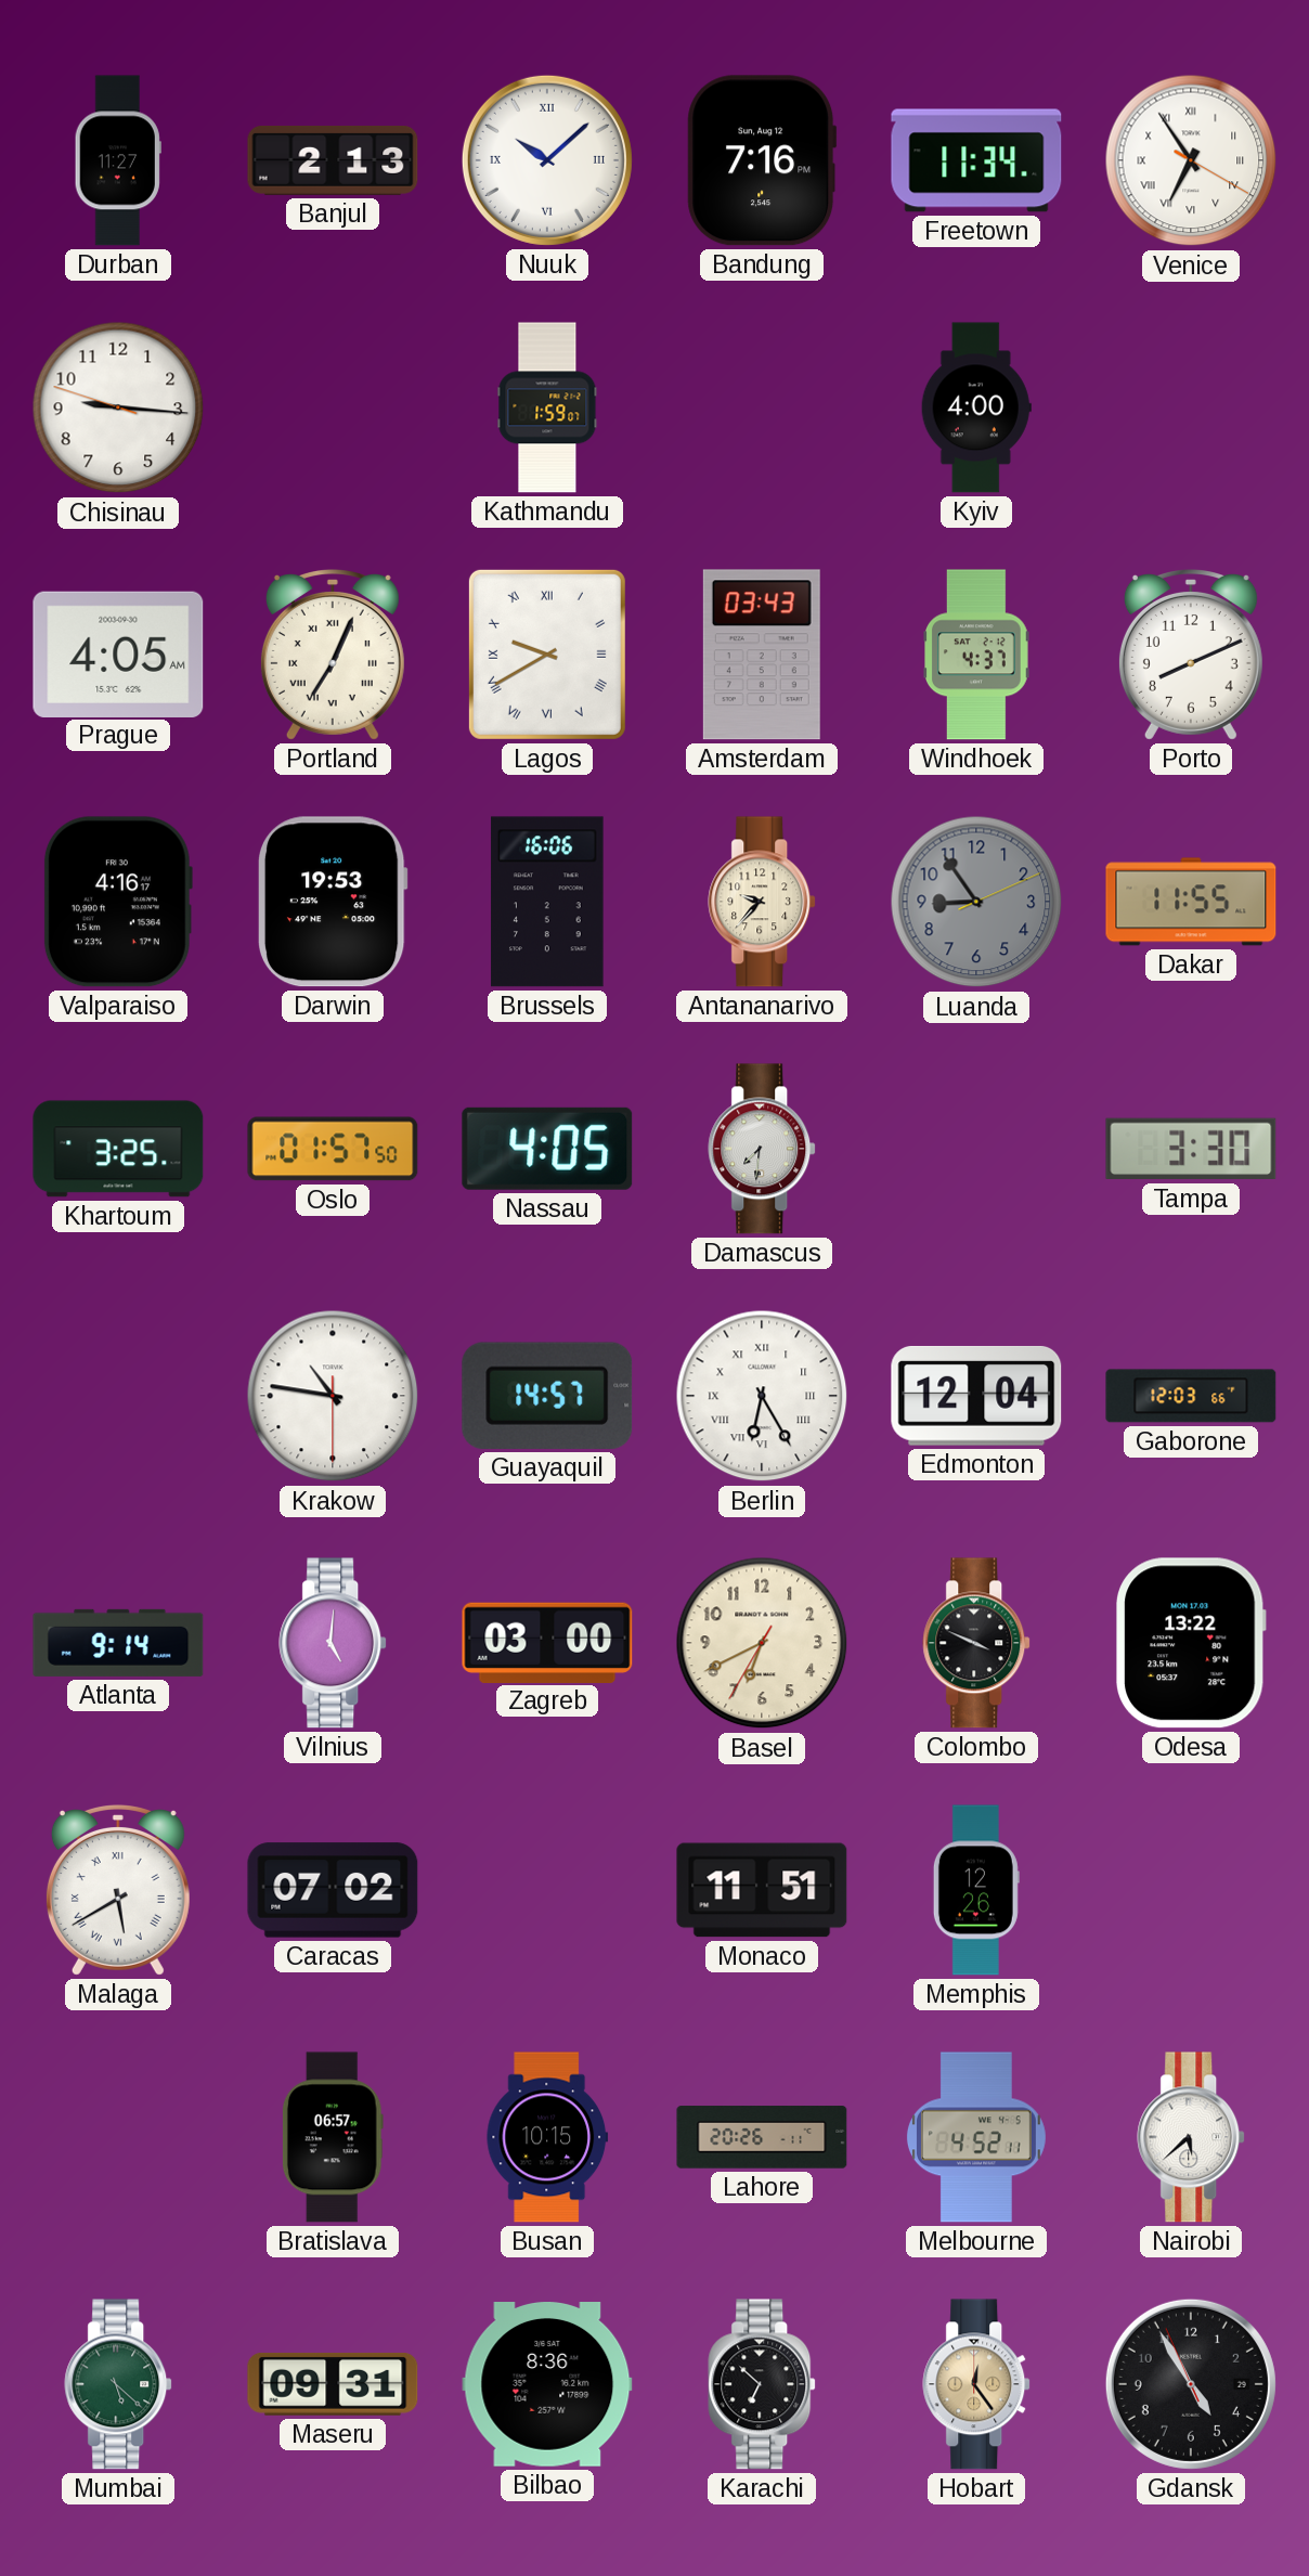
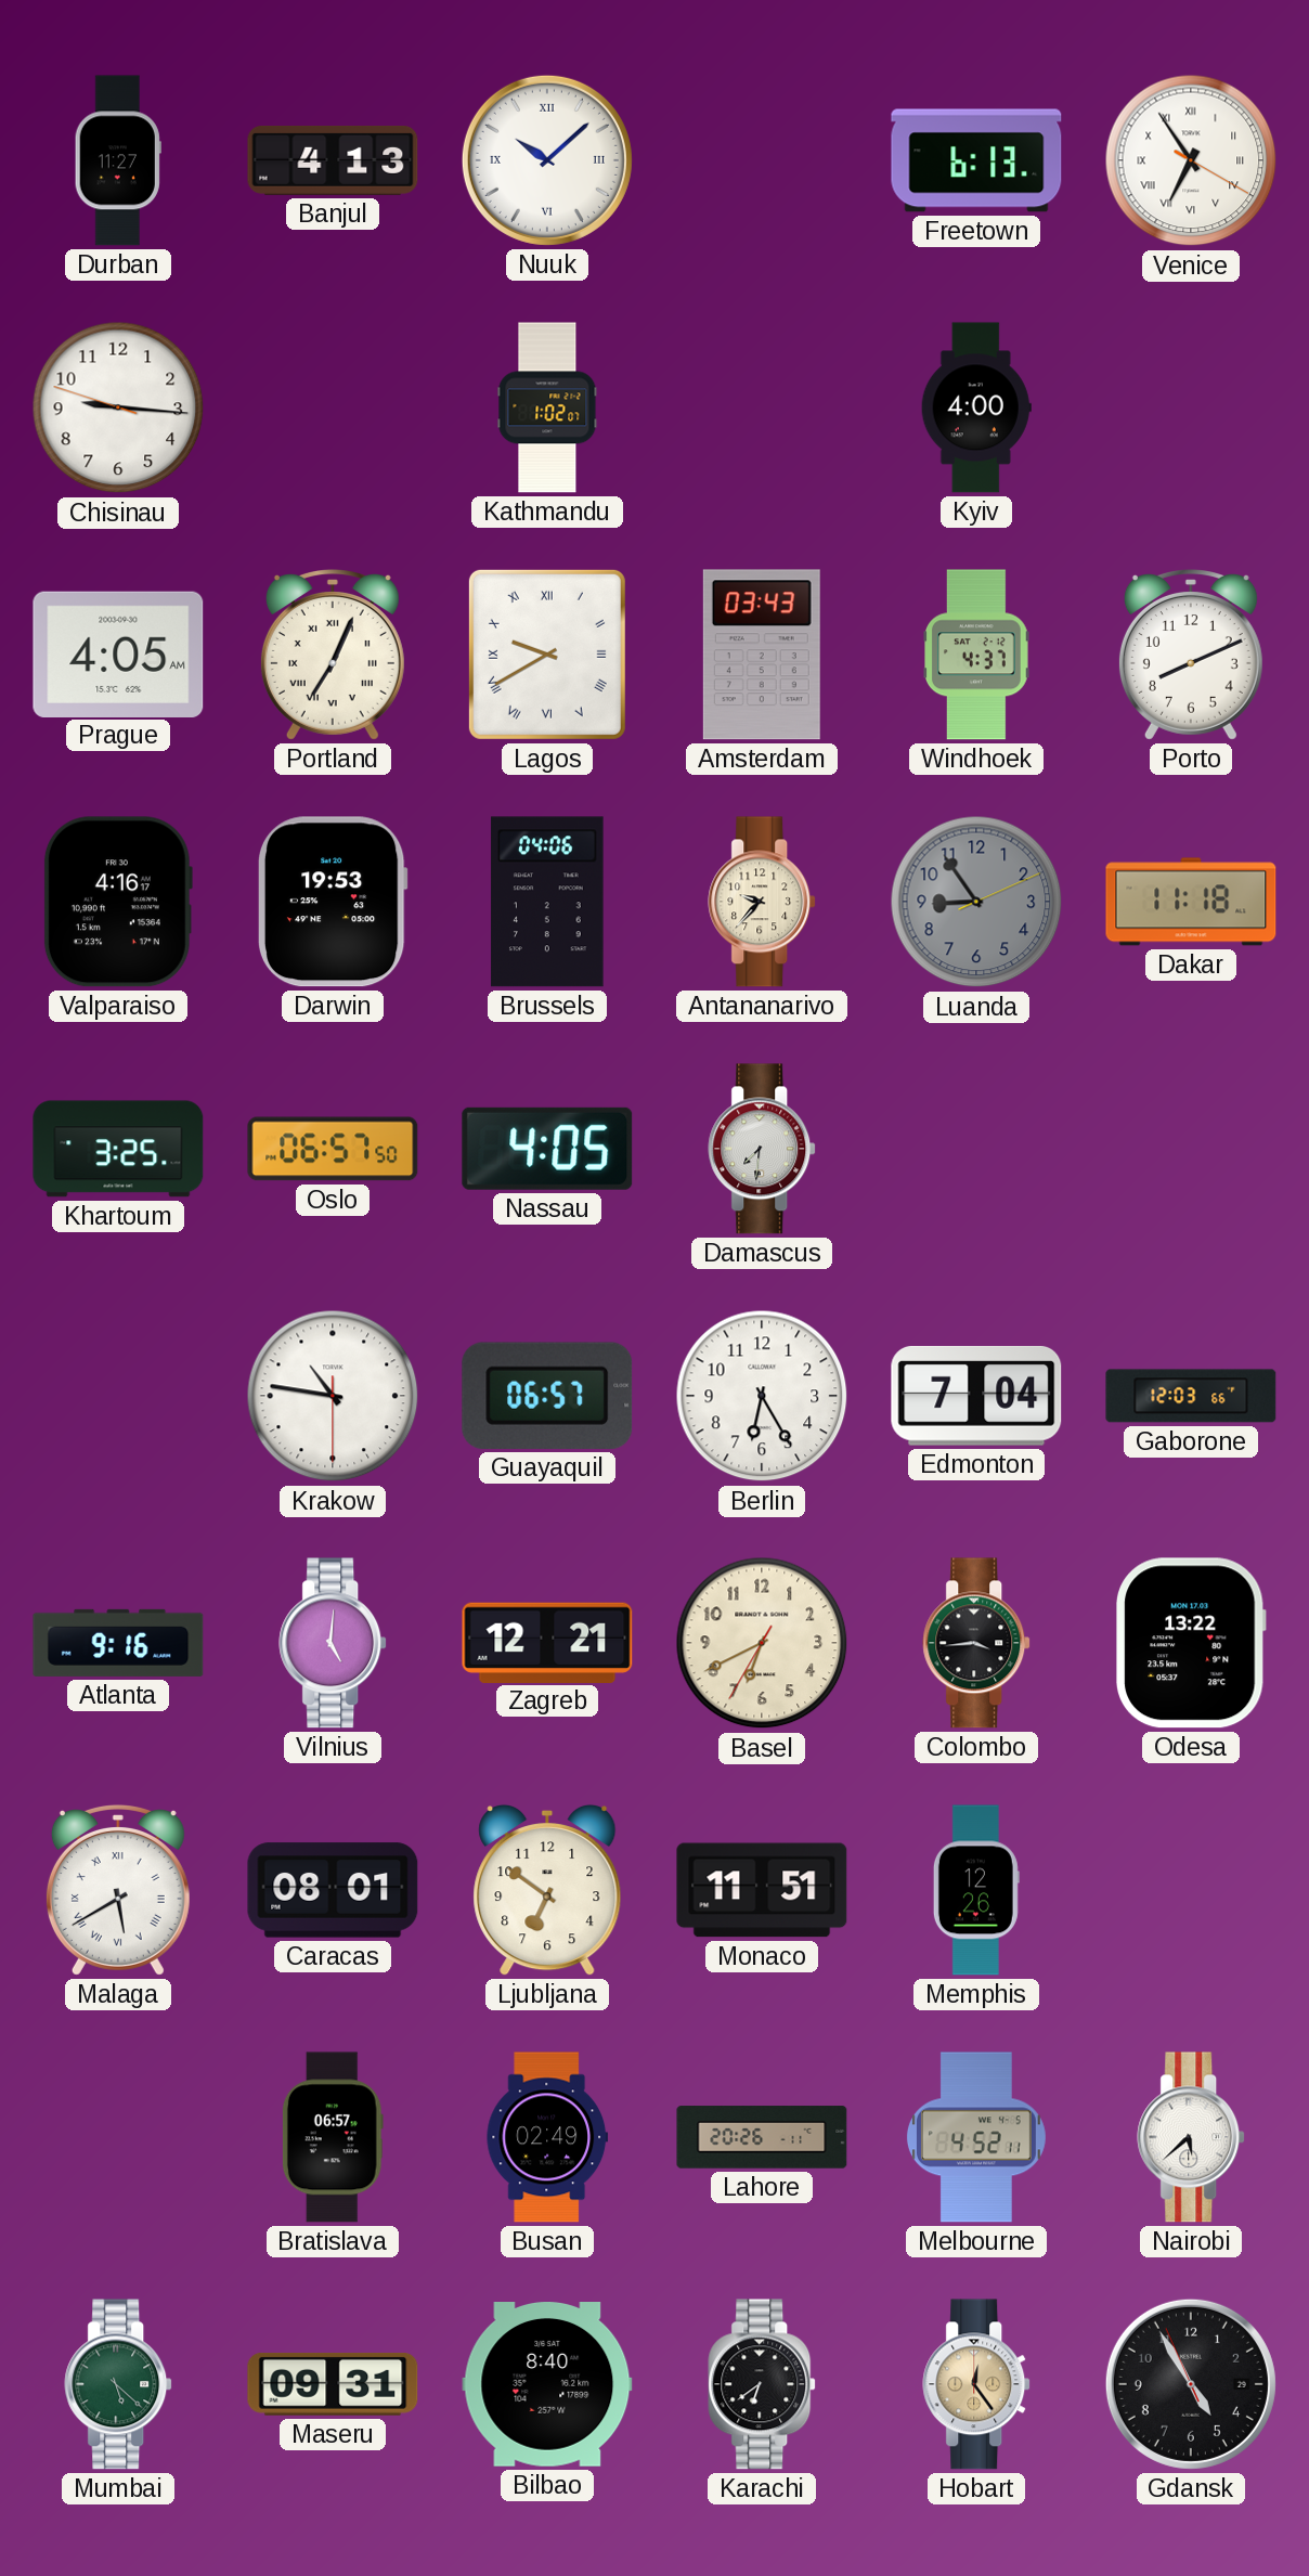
Banjul: 2:13 -> 4:13 (333, 160)
Bandung: 7:16 -> none (762, 160)
Freetown: 11:34 -> 6:13 (976, 160)
Kathmandu: 1:59 -> 1:02 (547, 407)
Brussels: 16:06 -> 04:06 (547, 902)
Dakar: 11:55 -> 11:18 (1191, 902)
Oslo: 01:57 -> 06:57 (333, 1149)
Tampa: 3:30 -> none (1191, 1149)
Guayaquil: 14:57 -> 06:57 (547, 1396)
Berlin numerals: Roman -> Arabic (762, 1396)
Edmonton: 12:04 -> 7:04 (976, 1396)
Atlanta: 9:14 -> 9:16 (118, 1643)
Zagreb: 03:00 -> 12:21 (547, 1642)
Colombo: 3:49 -> 3:44 (977, 1643)
Caracas: 07:02 -> 08:01 (333, 1890)
Ljubljana: none -> 6:51 (547, 1890)
Busan: 10:15 -> 02:49 (547, 2137)
Bilbao: 8:36 -> 8:40 (547, 2385)
Karachi: 6:52 -> 6:39 (763, 2384)
